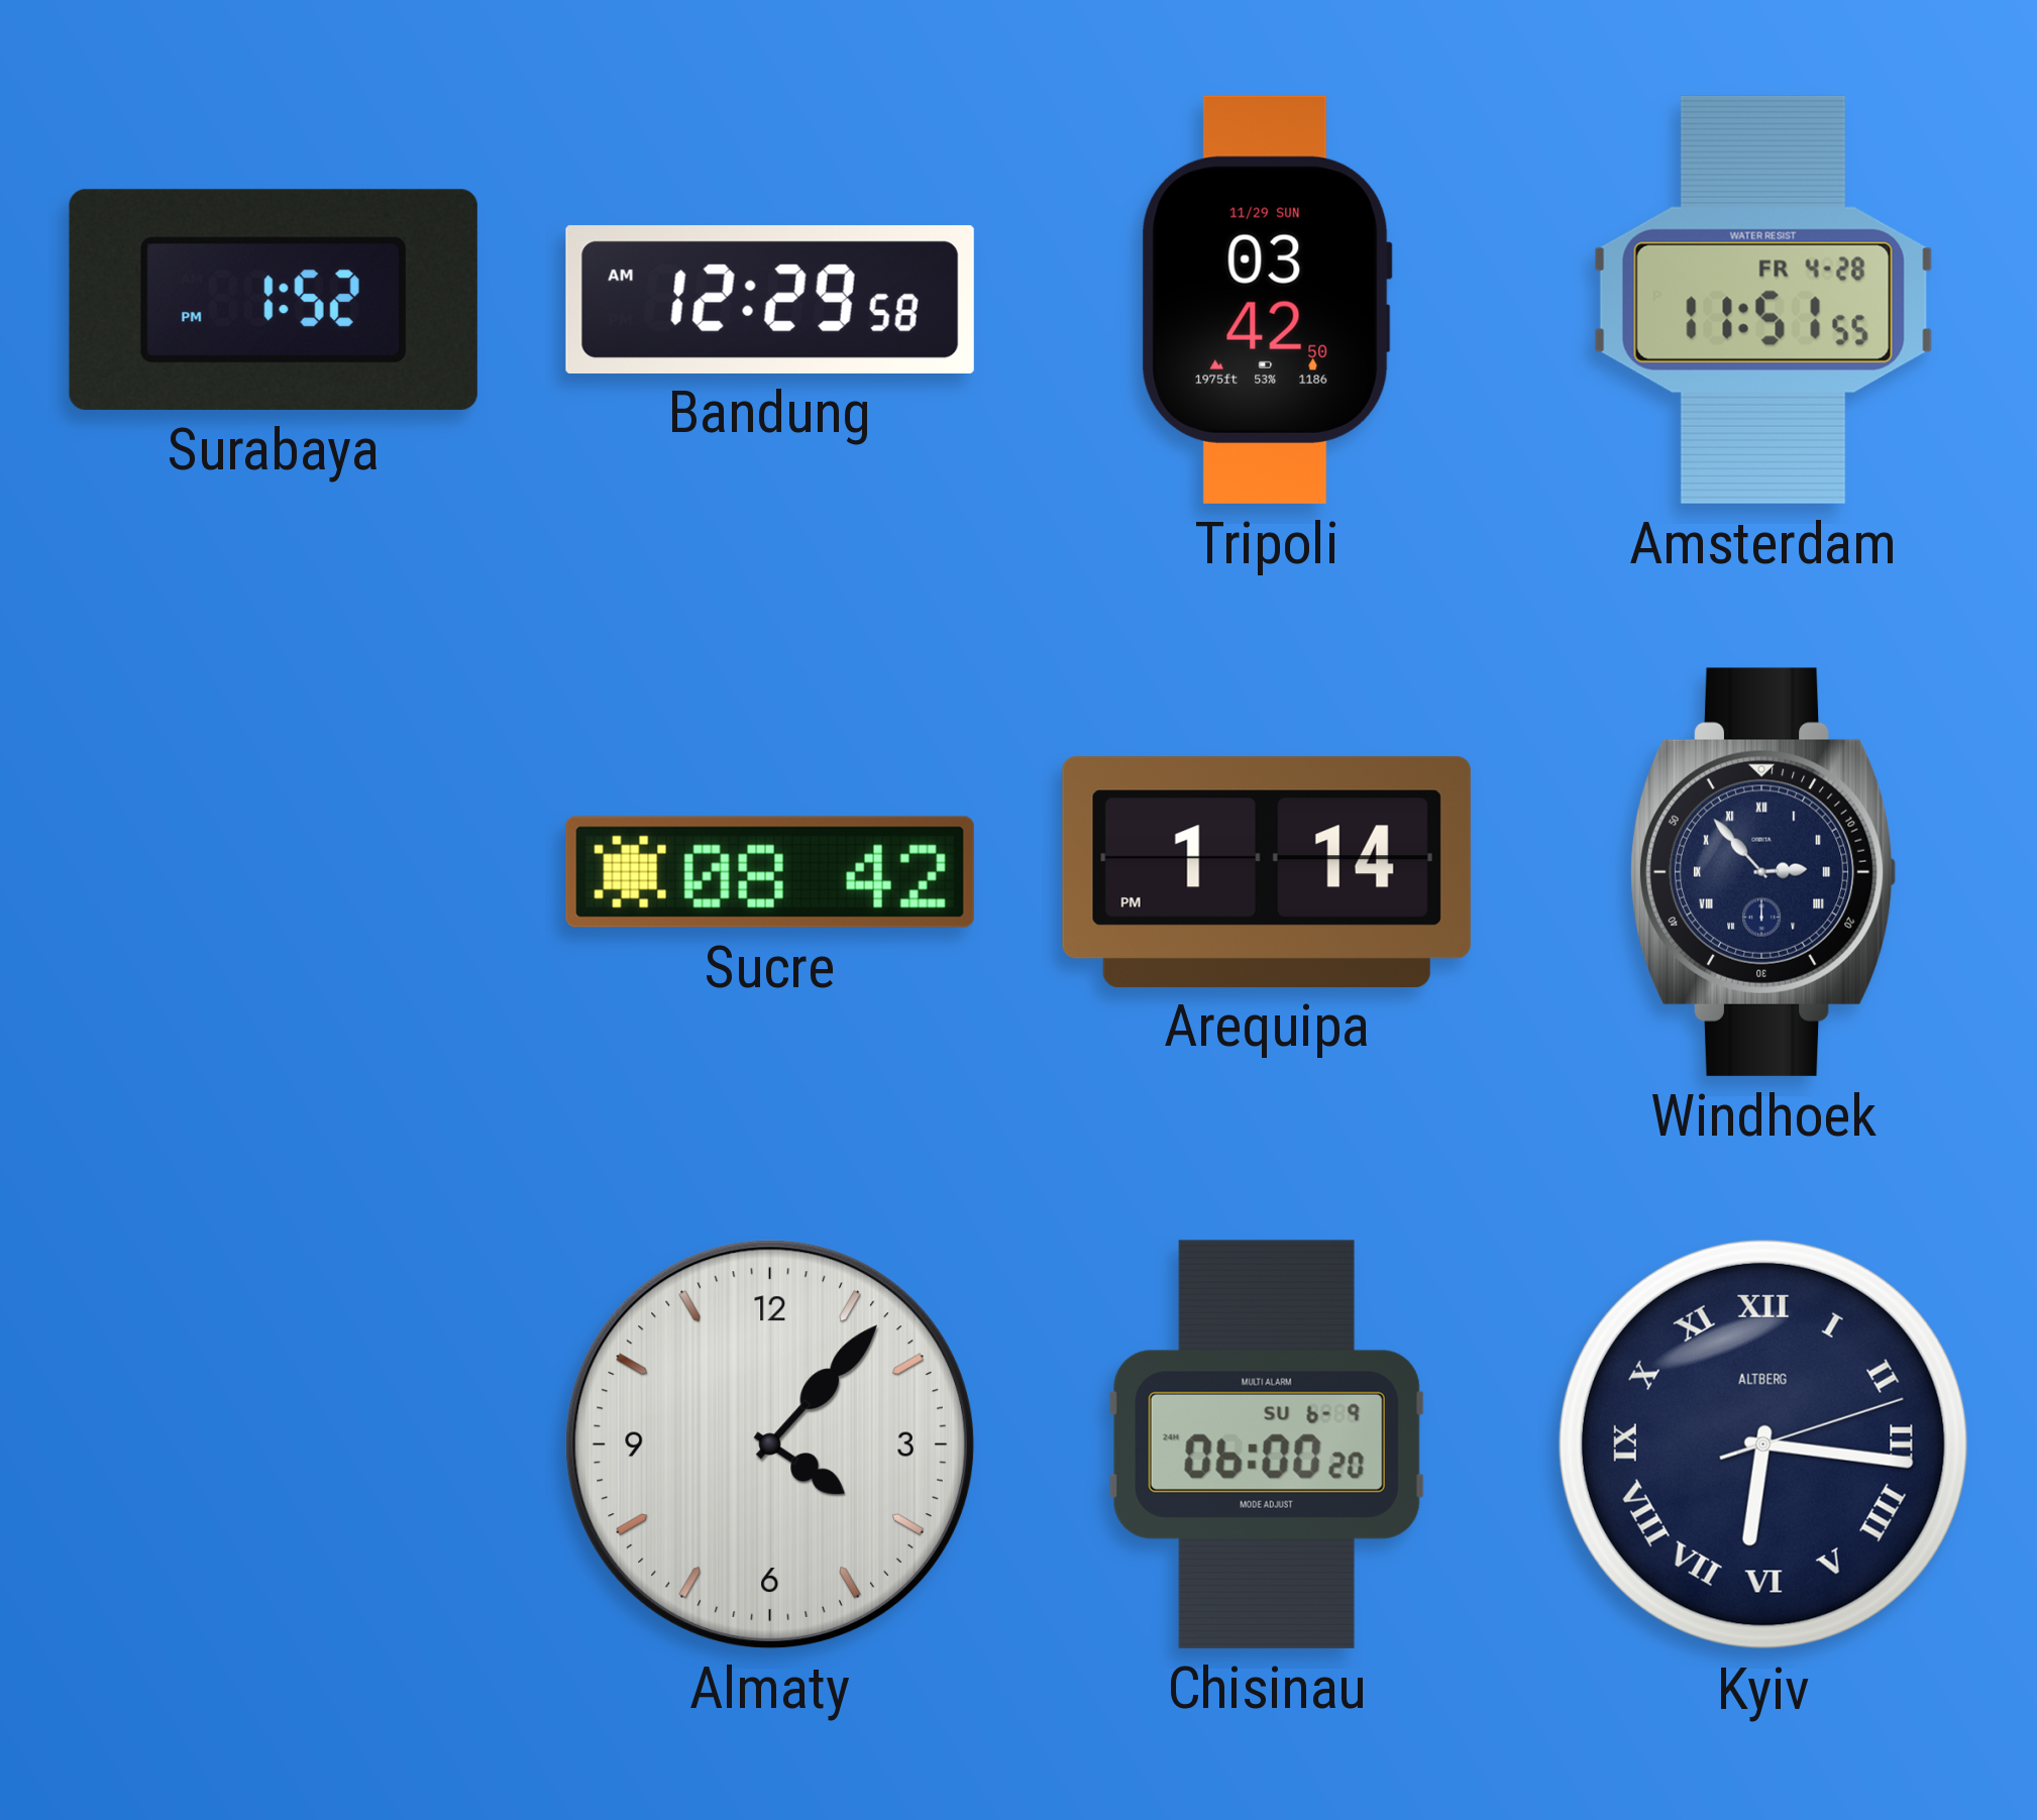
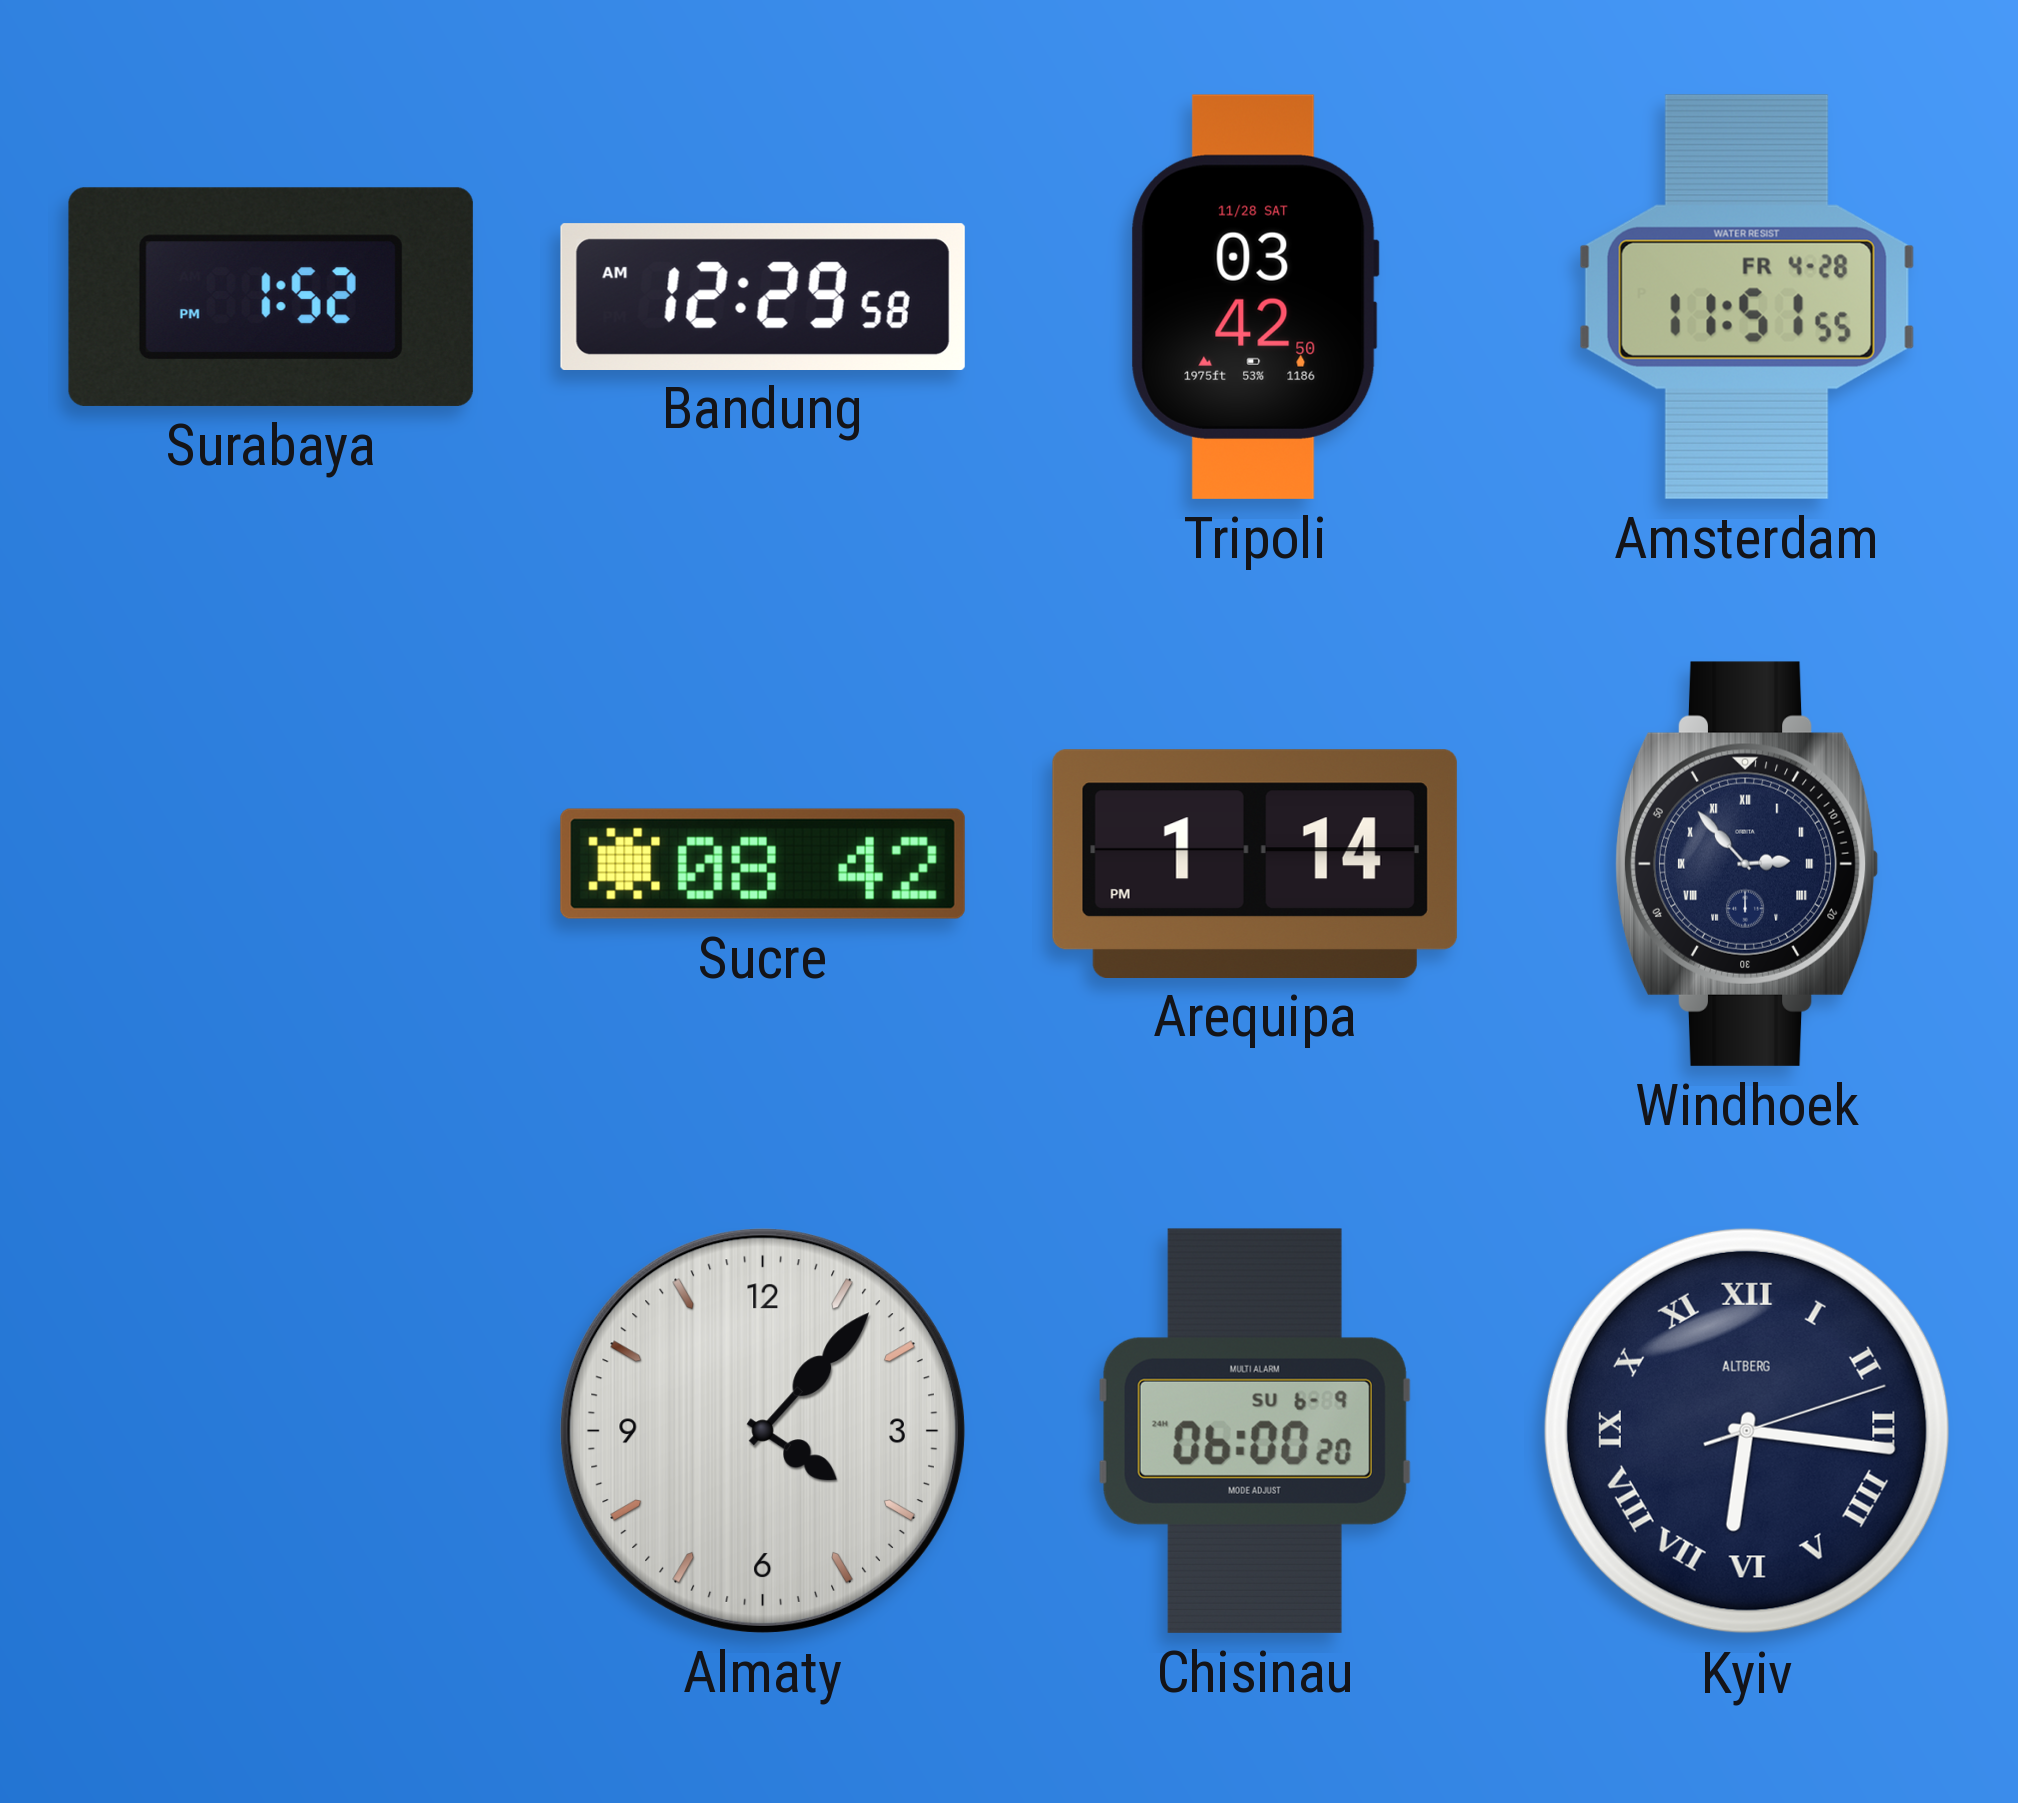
Tripoli date: 11/29 SUN -> 11/28 SAT (1255, 297)
